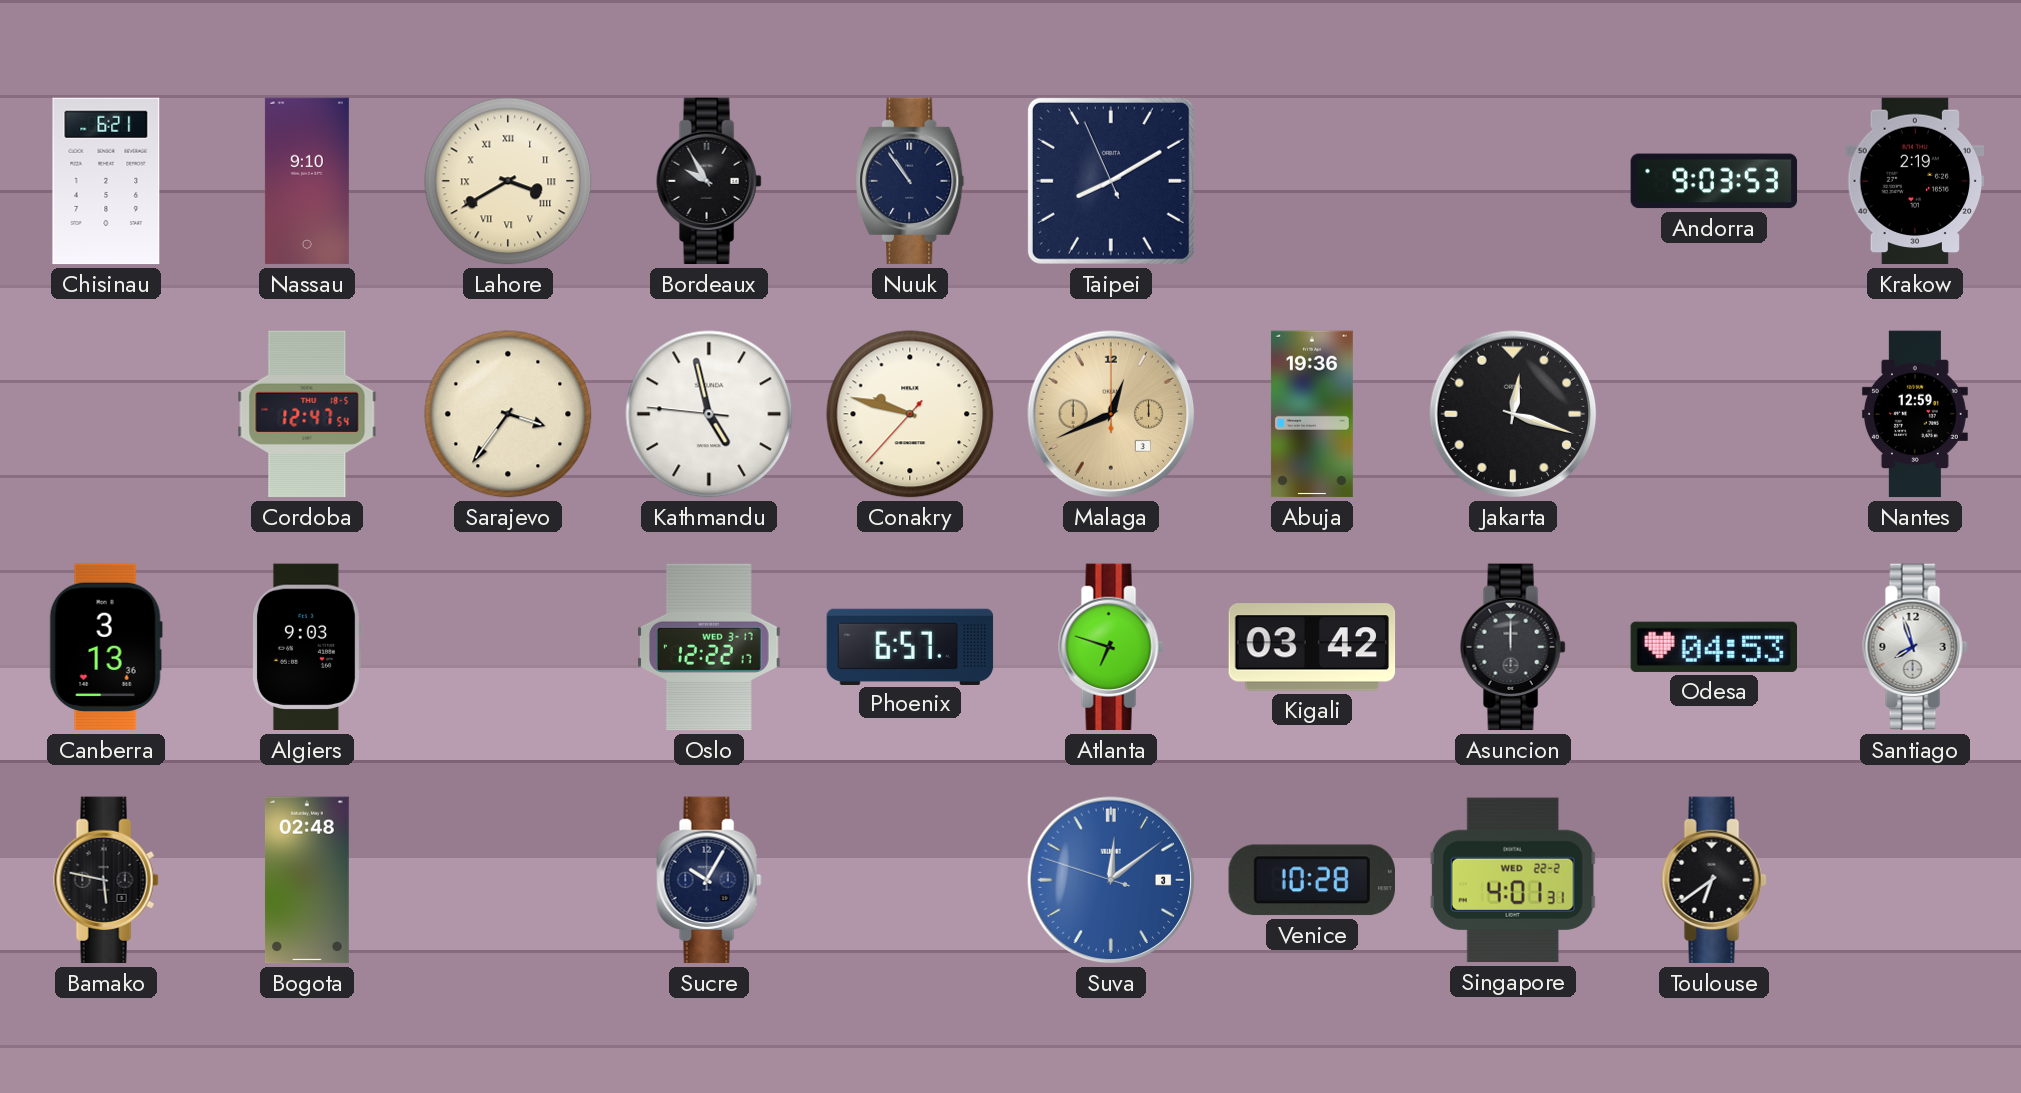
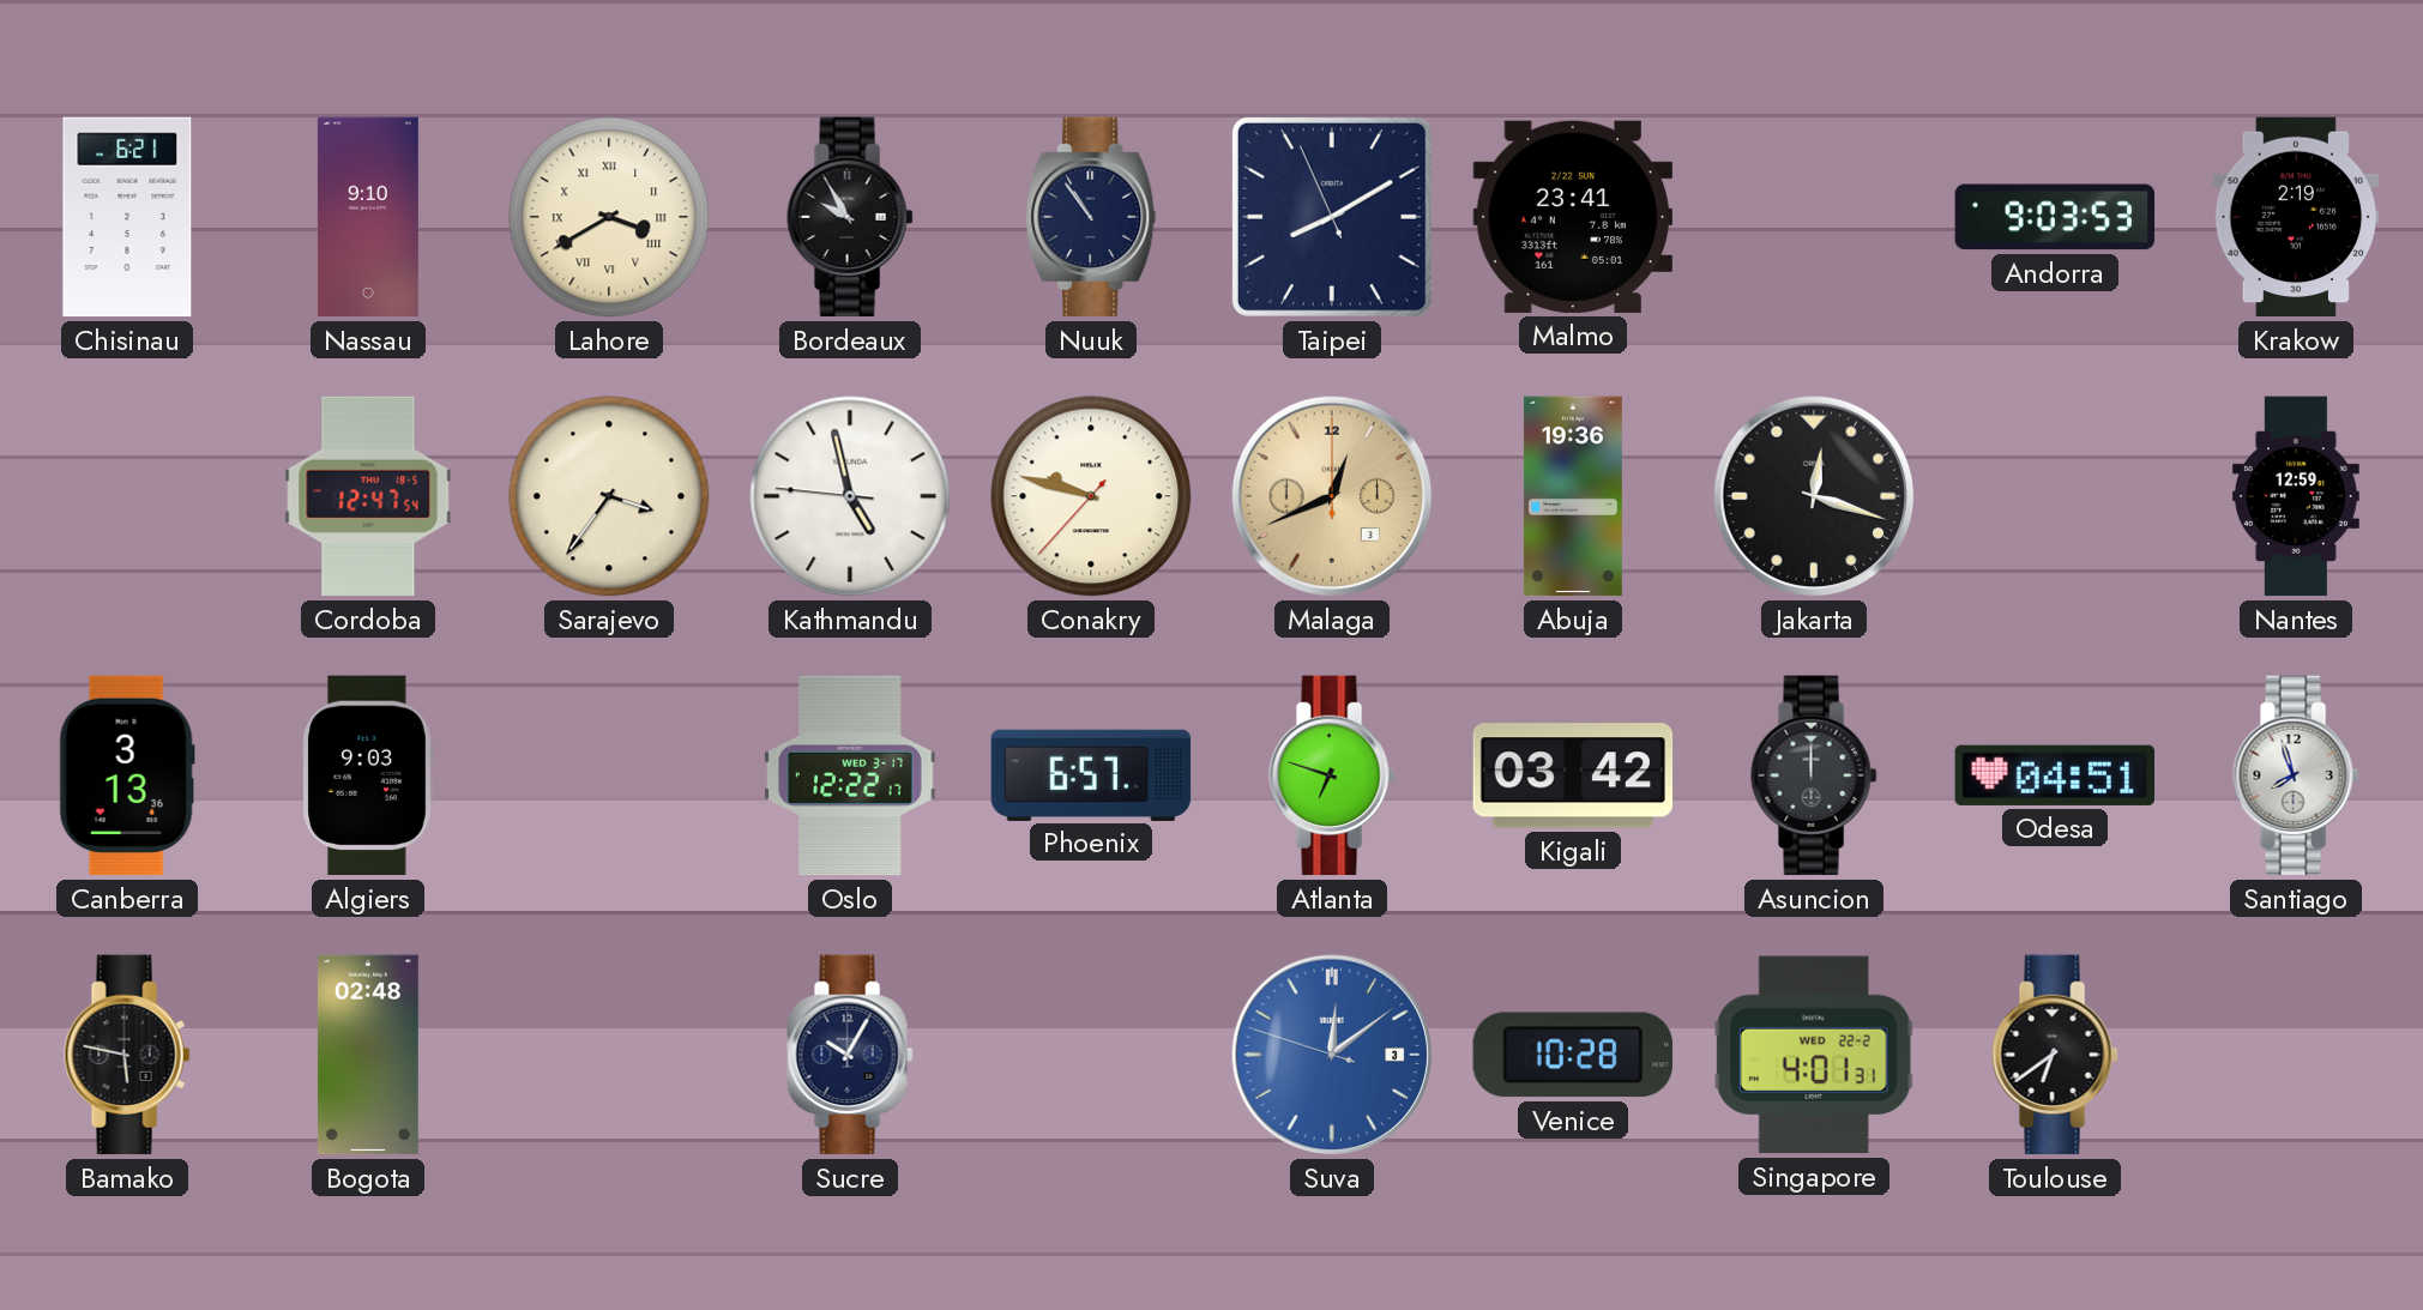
Malmo: none -> 23:41 (1572, 217)
Odesa: 04:53 -> 04:51 (2054, 775)
